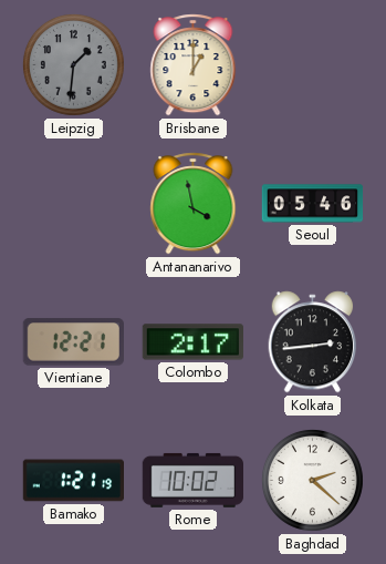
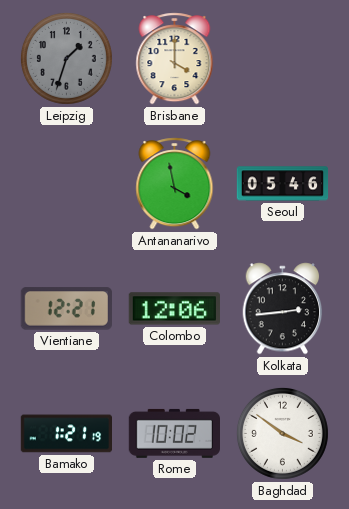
Leipzig: 1:31 -> 1:33 (66, 58)
Brisbane: 1:00 -> 4:00 (175, 59)
Colombo: 2:17 -> 12:06 (174, 309)
Baghdad: 2:22 -> 3:51 (282, 433)
